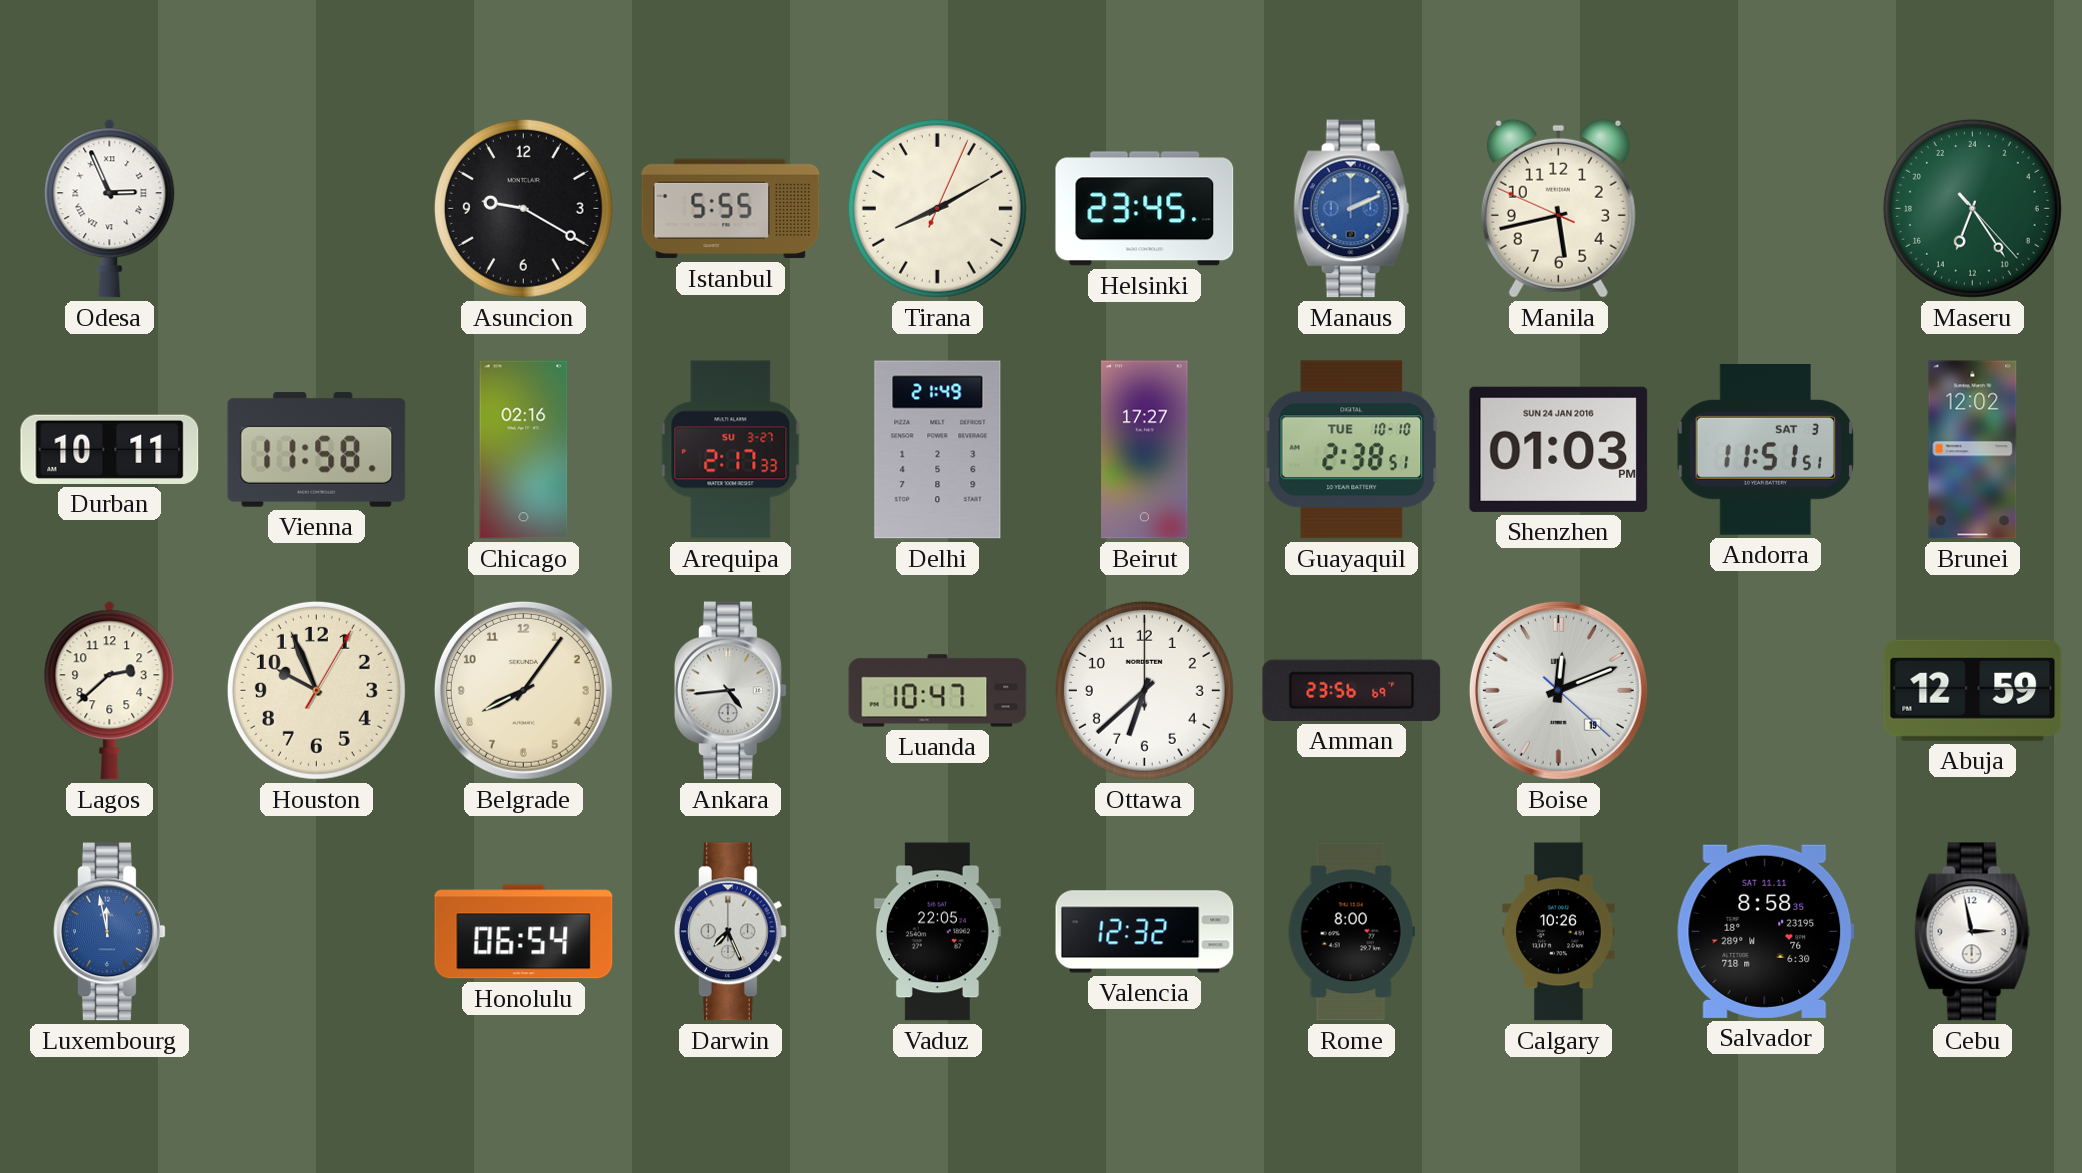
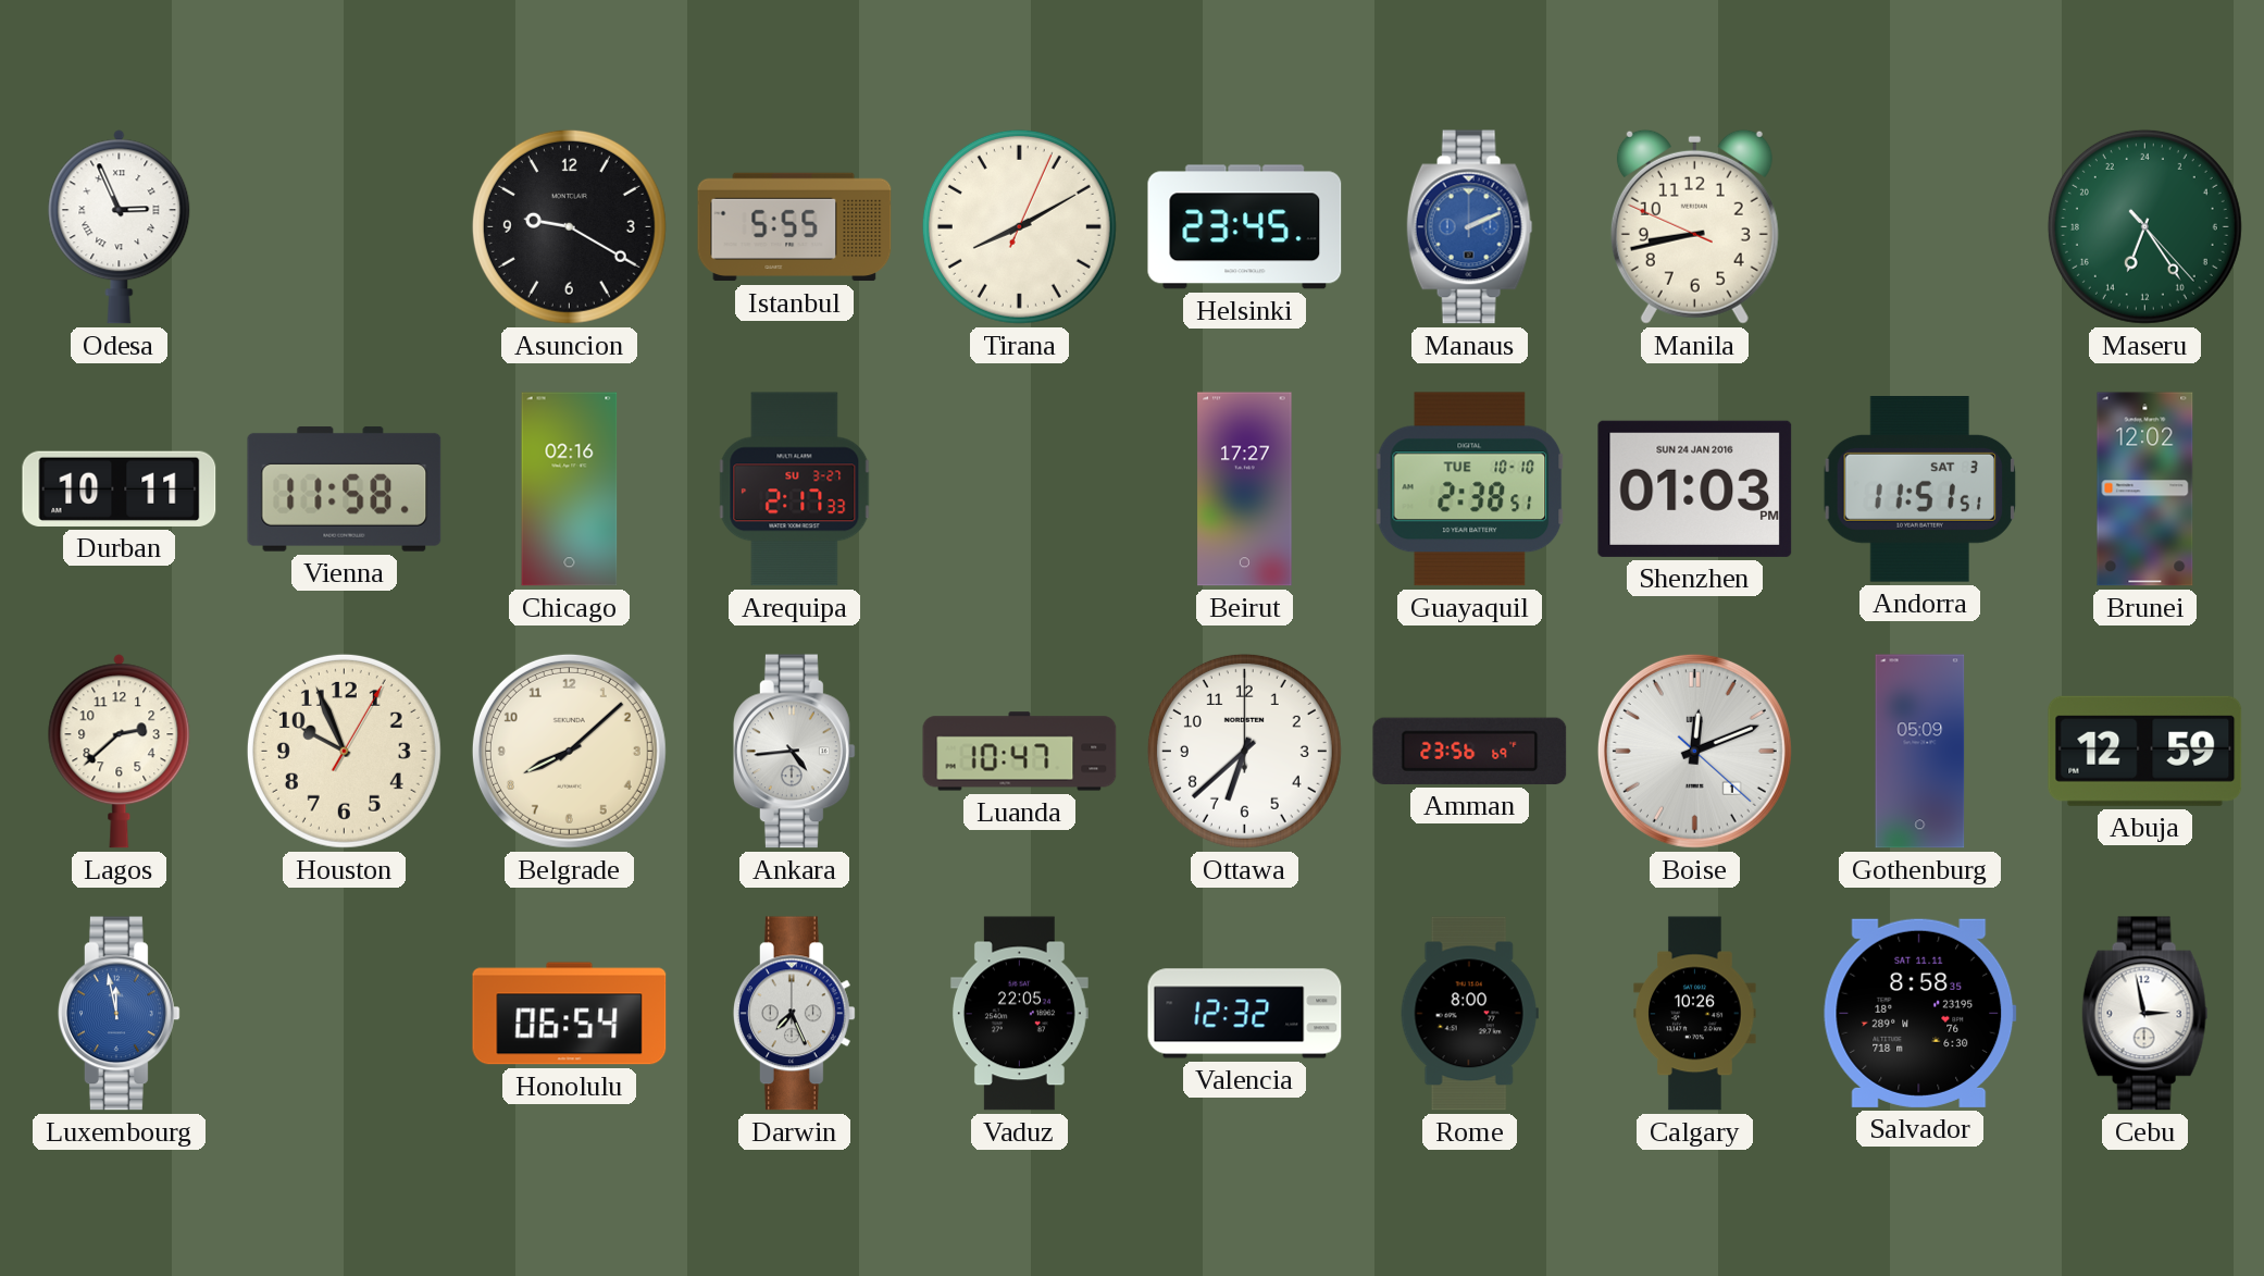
Manila: 5:42 -> 8:42 (1694, 226)
Delhi: 21:49 -> none (938, 450)
Belgrade: 8:06 -> 8:08 (569, 751)
Boise date: 19 -> 1 (1694, 751)
Gothenburg: none -> 05:09 (1920, 752)
